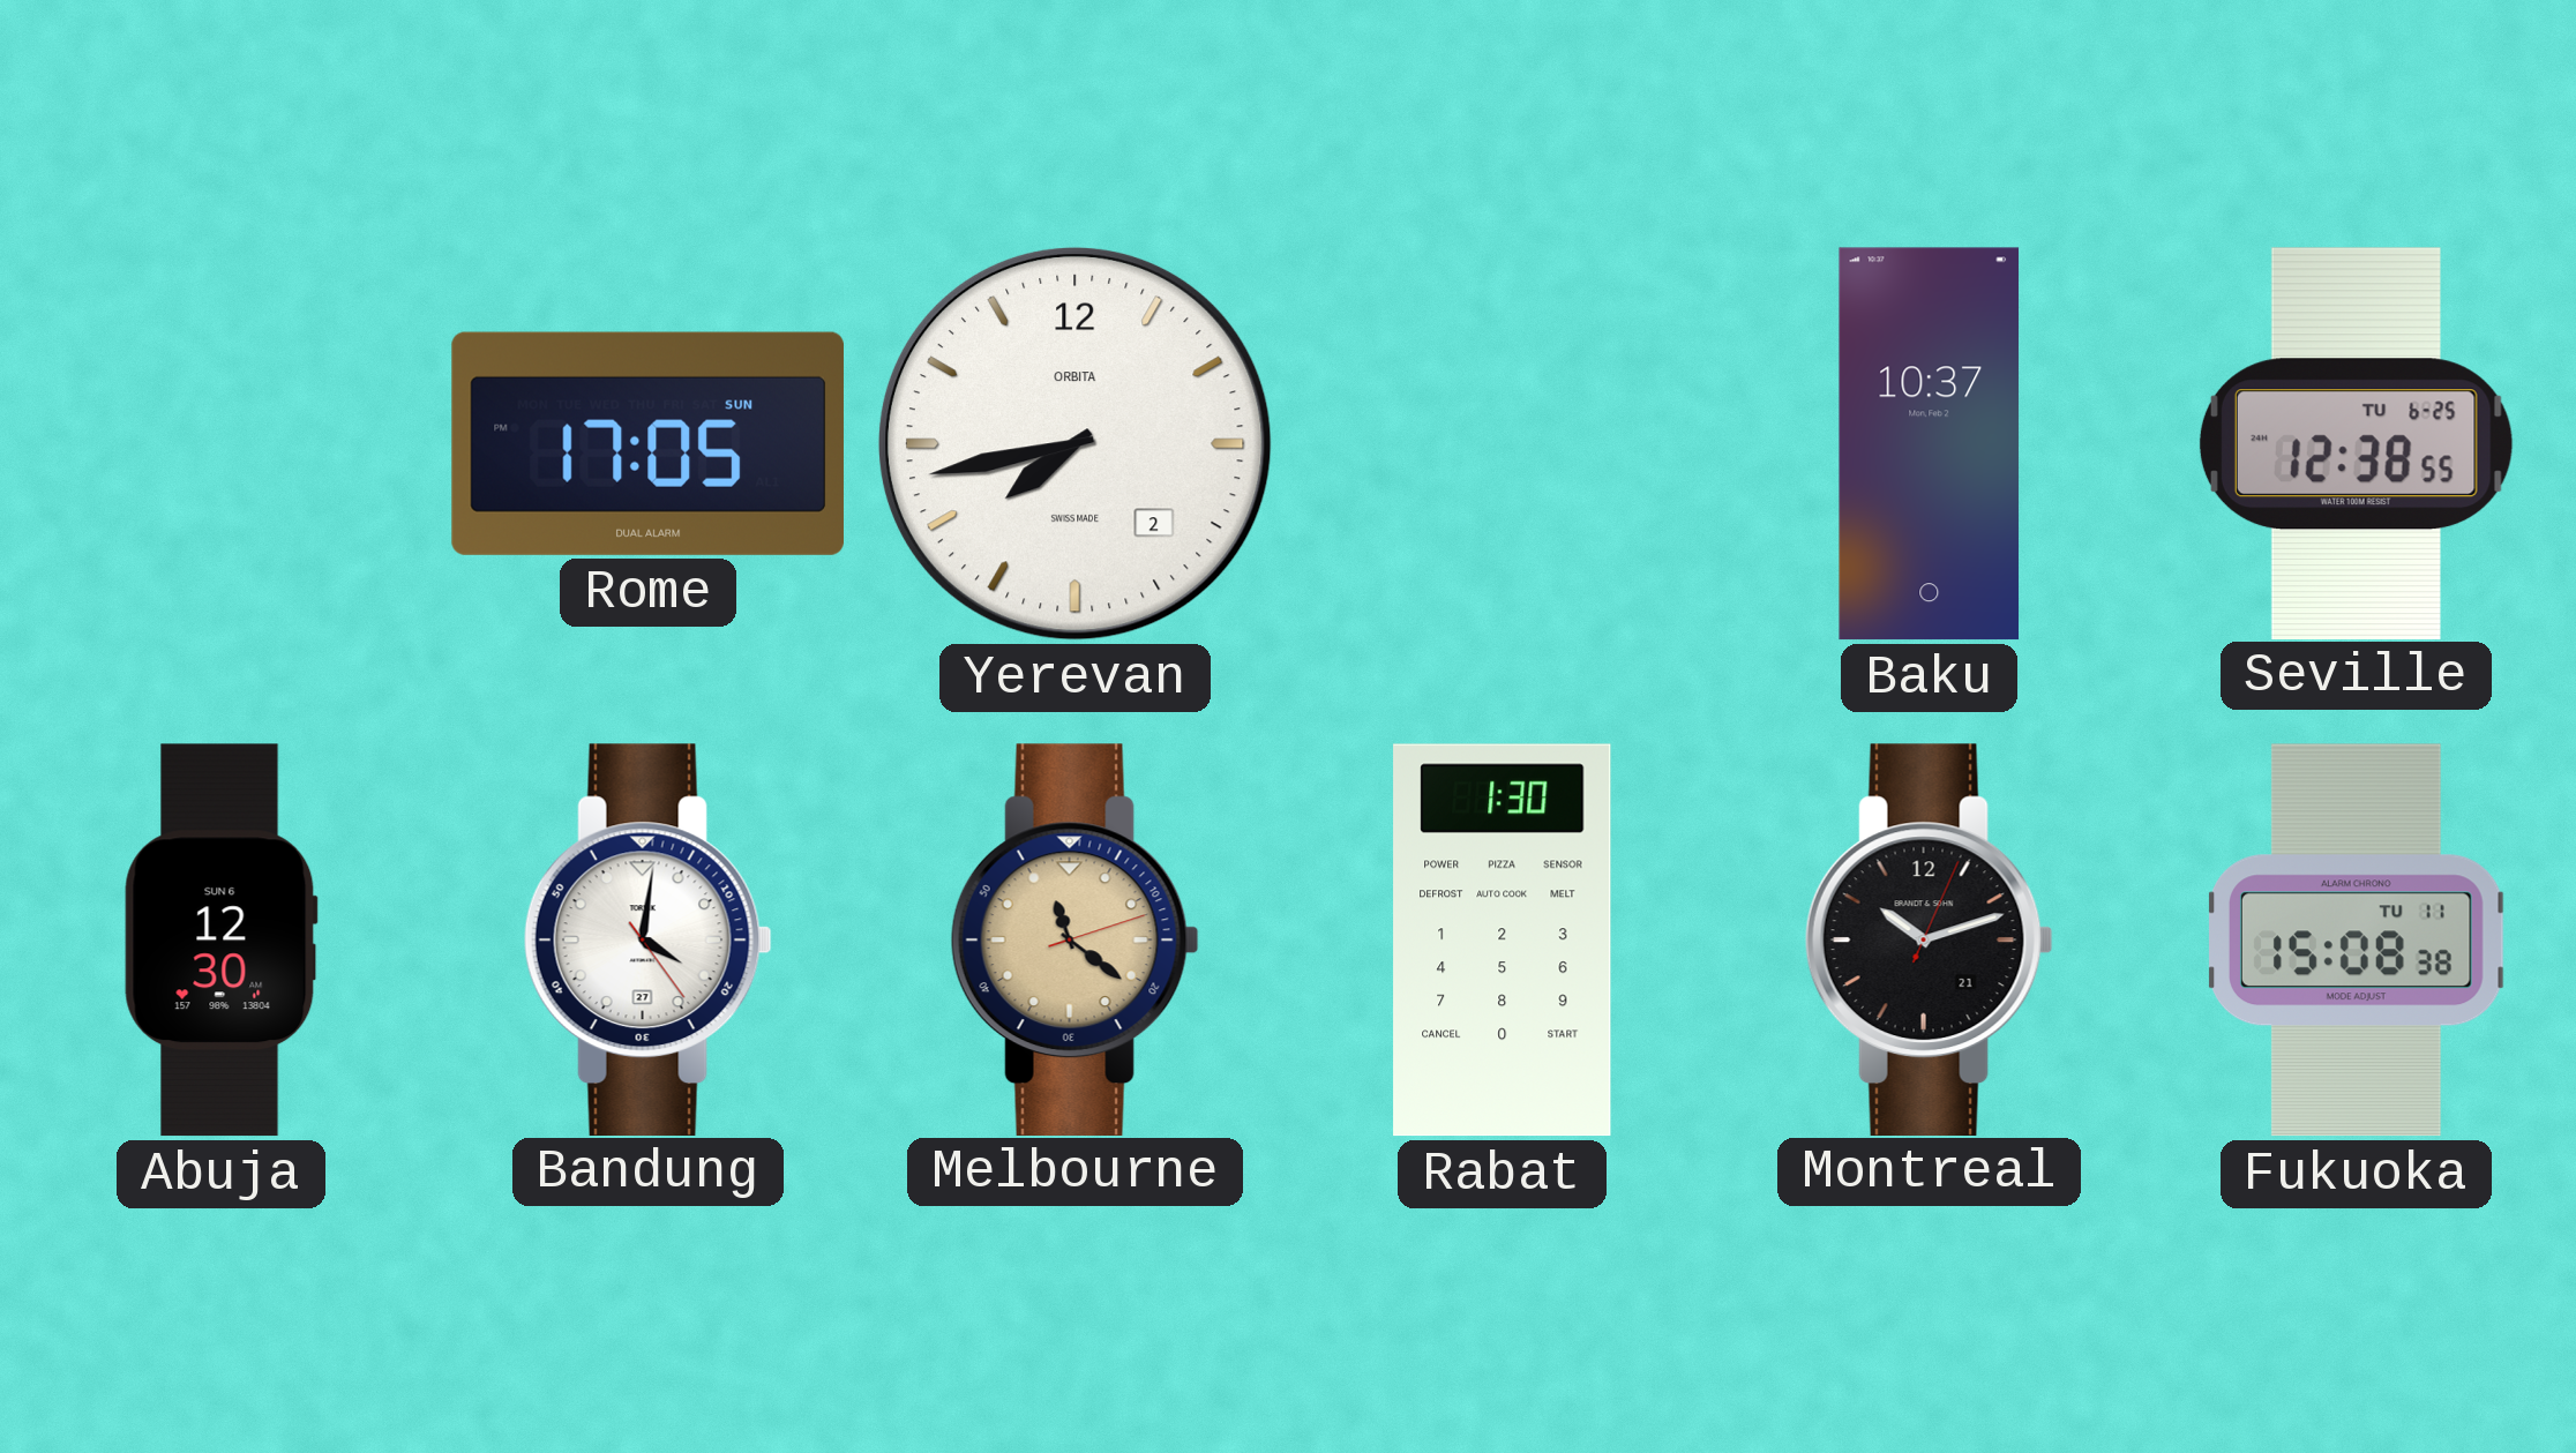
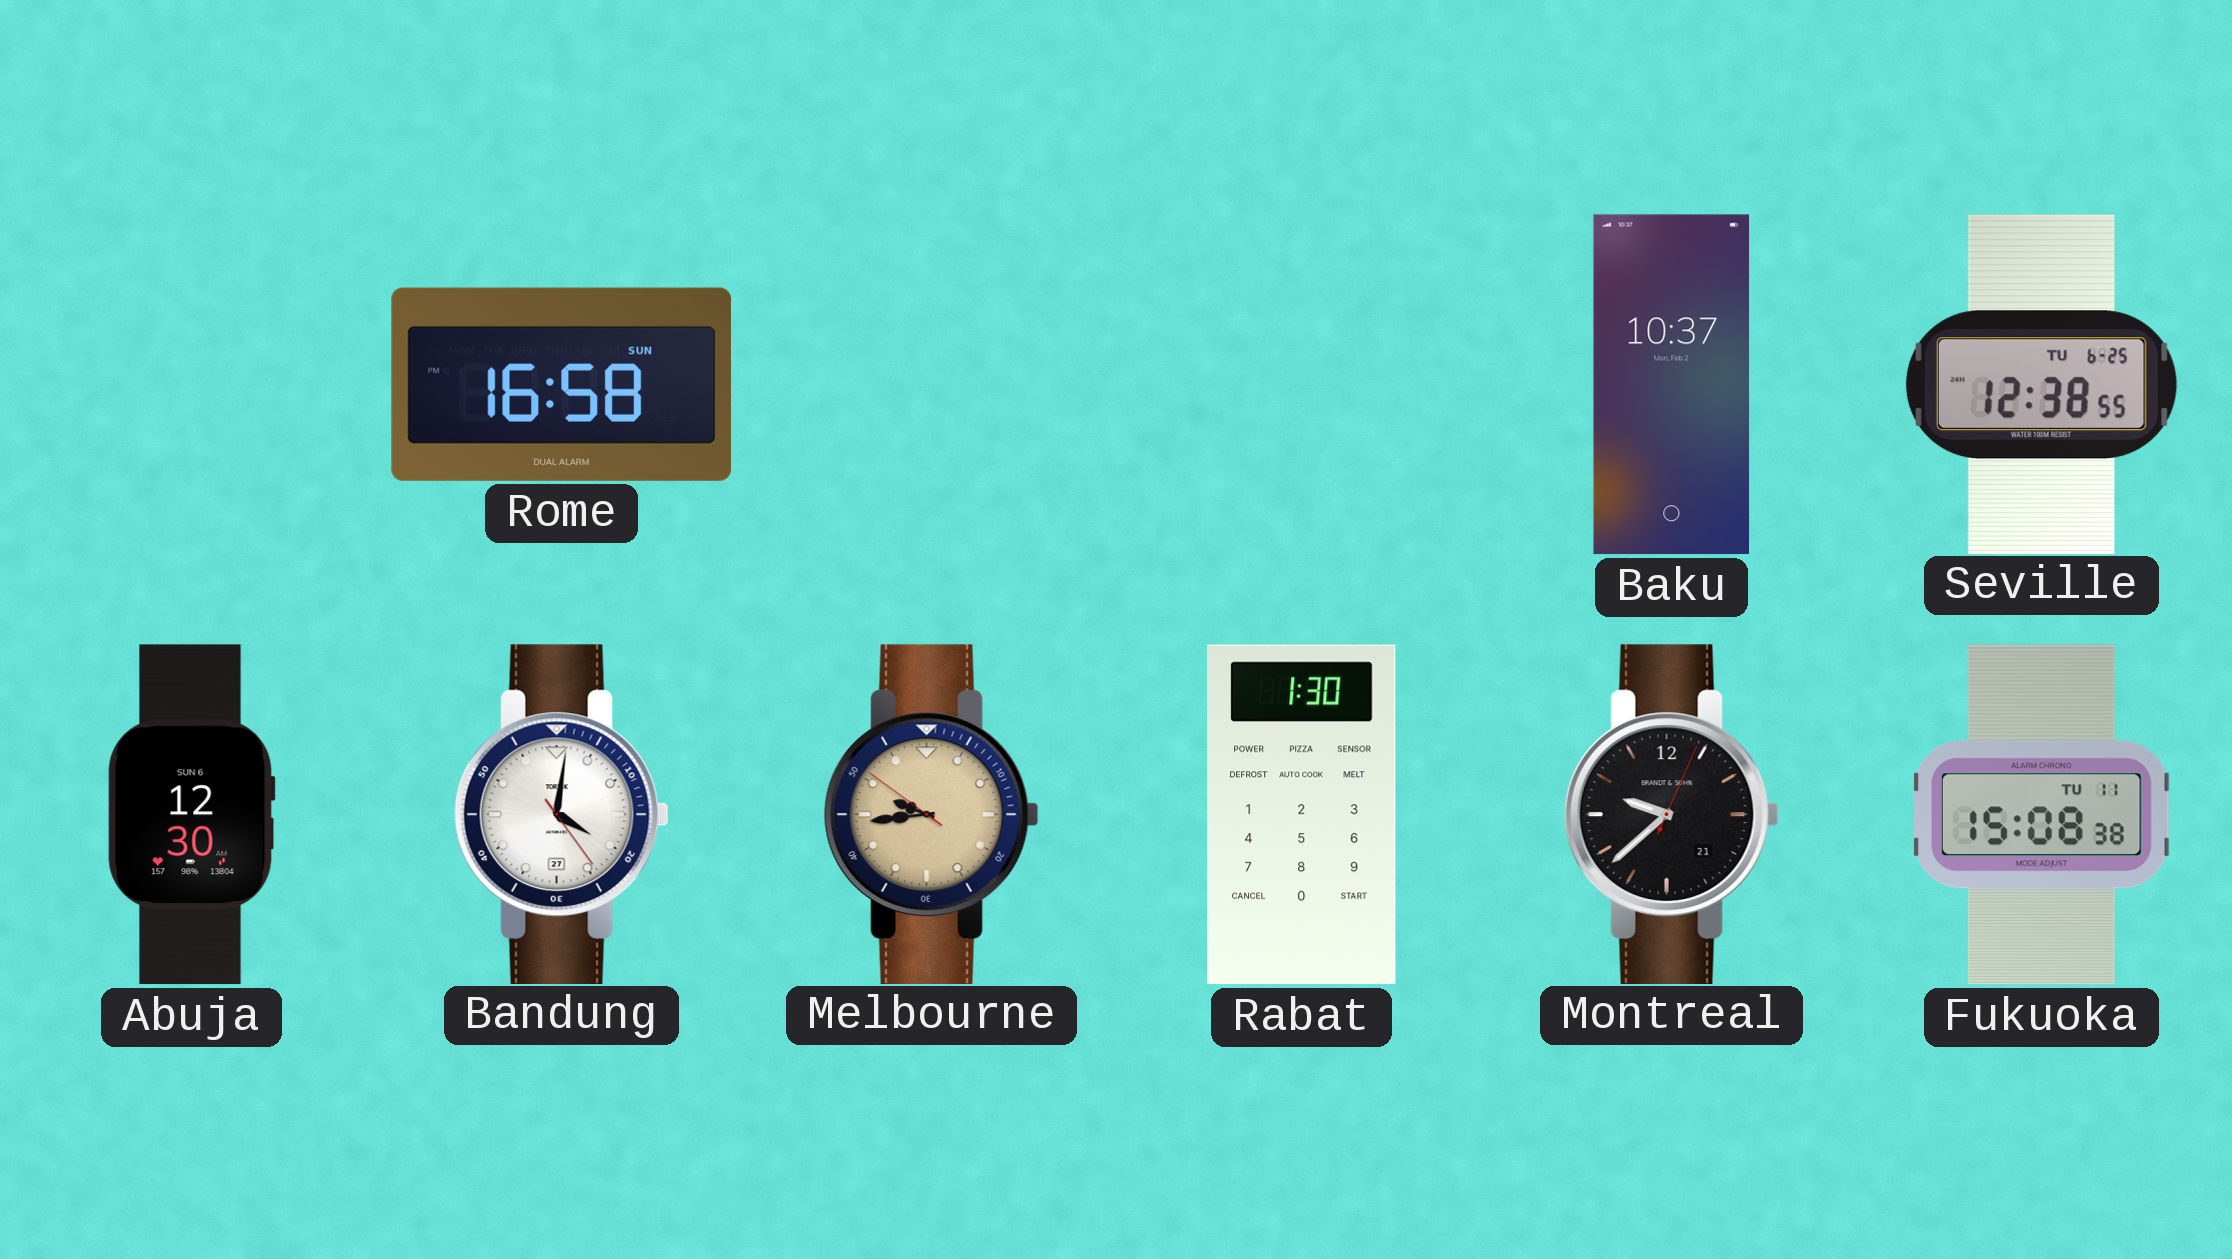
Rome: 17:05 -> 16:58 (561, 384)
Yerevan: 7:43 -> none (1074, 443)
Melbourne: 11:21 -> 9:43 (931, 814)
Montreal: 10:12 -> 9:38 (1671, 814)
